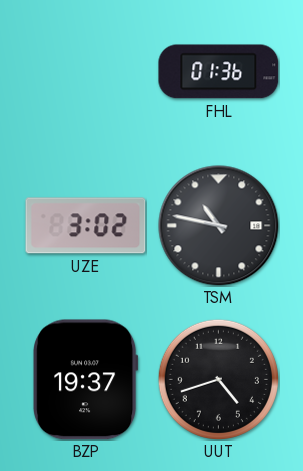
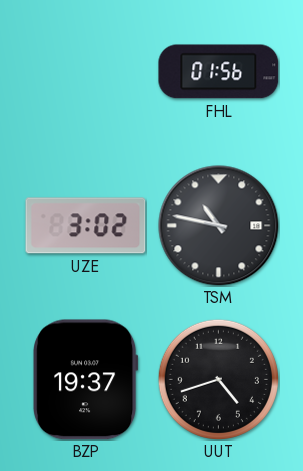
FHL: 01:36 -> 01:56 (219, 72)
